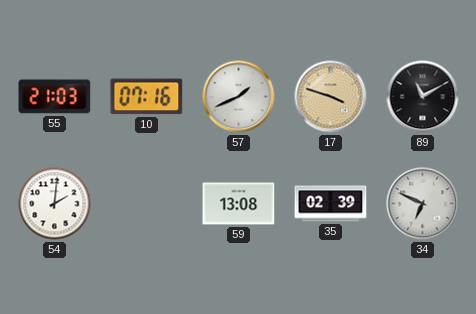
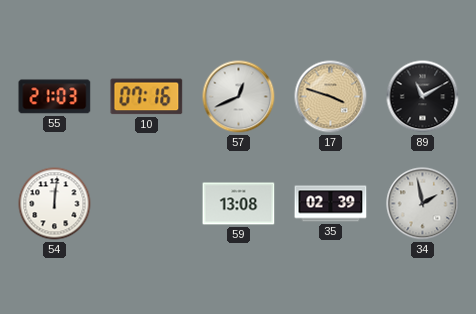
57: 1:41 -> 12:41 (239, 97)
54: 2:01 -> 12:01 (55, 204)
34: 6:49 -> 1:58 (423, 204)
